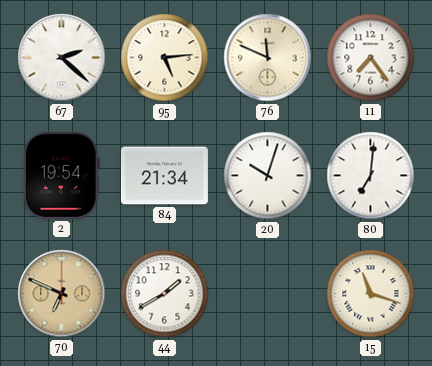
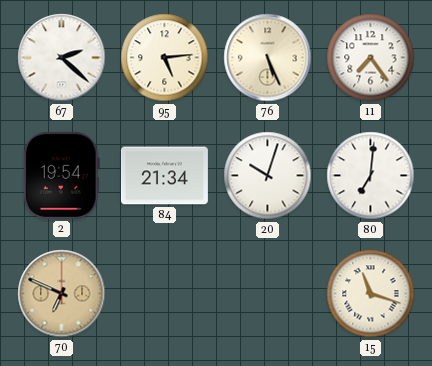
76: 11:49 -> 5:26 (268, 58)
44: 1:40 -> none (165, 294)
